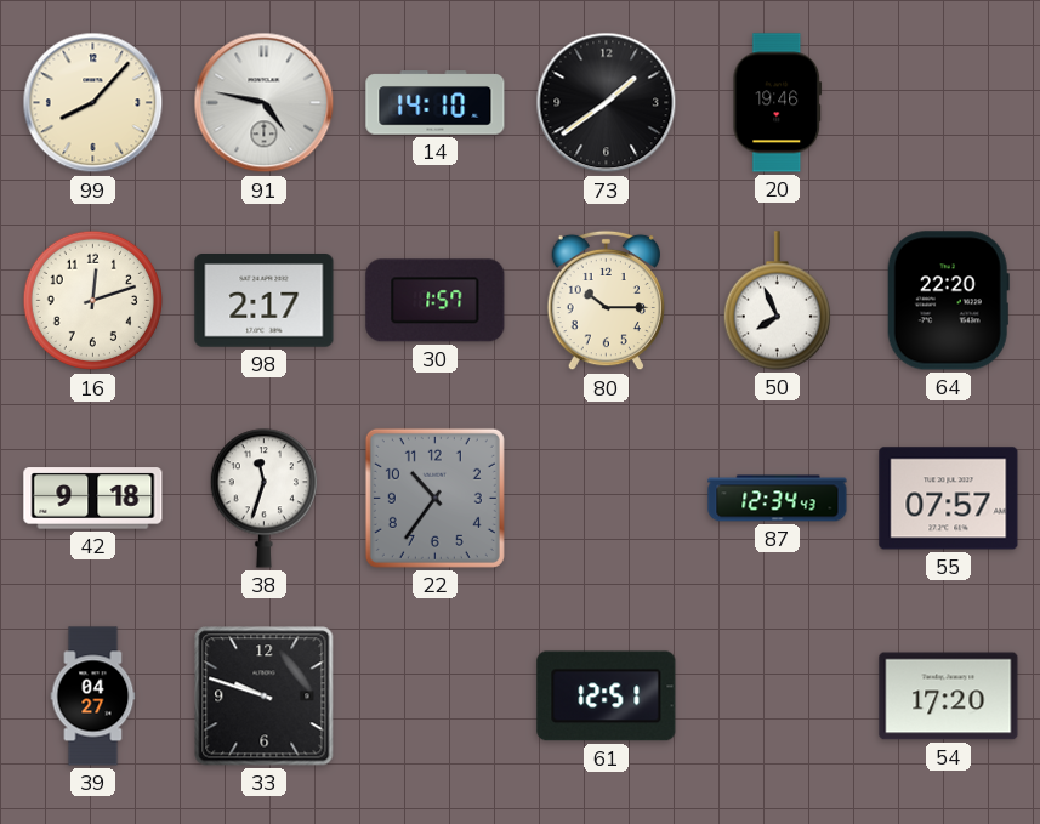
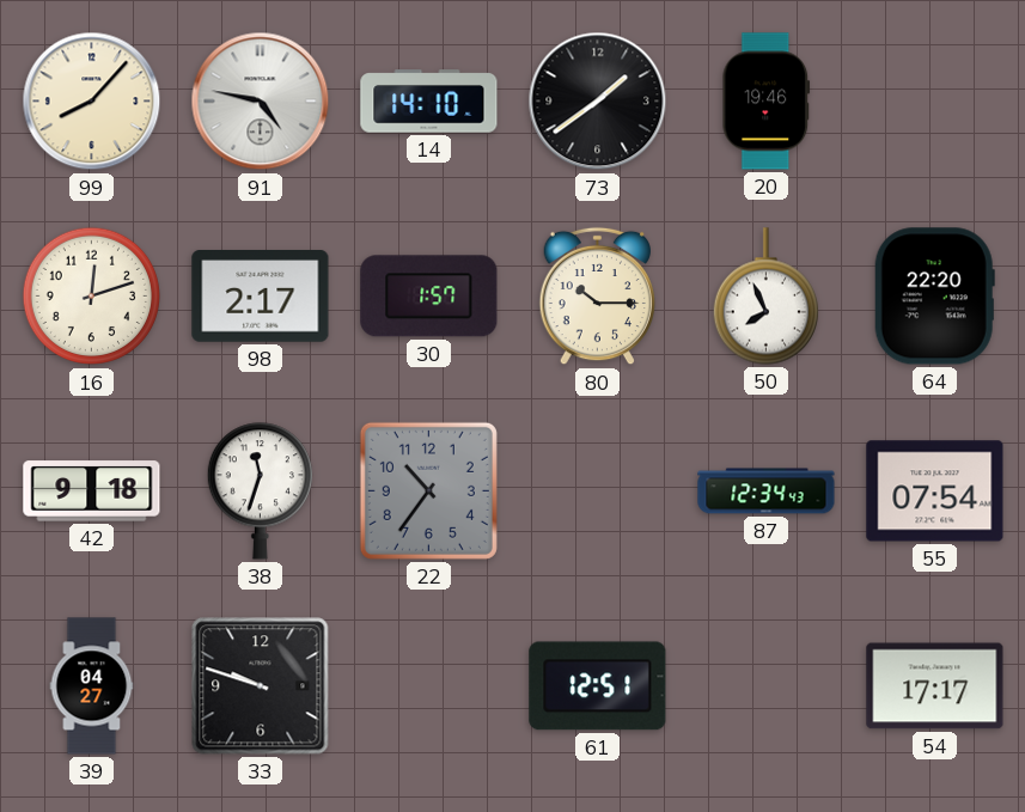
55: 07:57 -> 07:54 (935, 492)
54: 17:20 -> 17:17 (935, 686)
